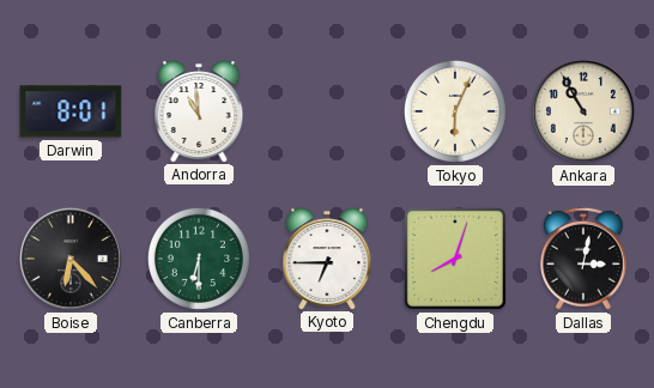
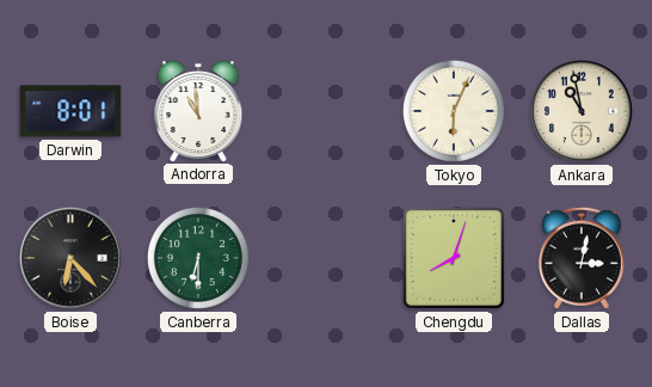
Ankara: 10:55 -> 10:58 (582, 111)
Kyoto: 6:45 -> none (327, 259)
